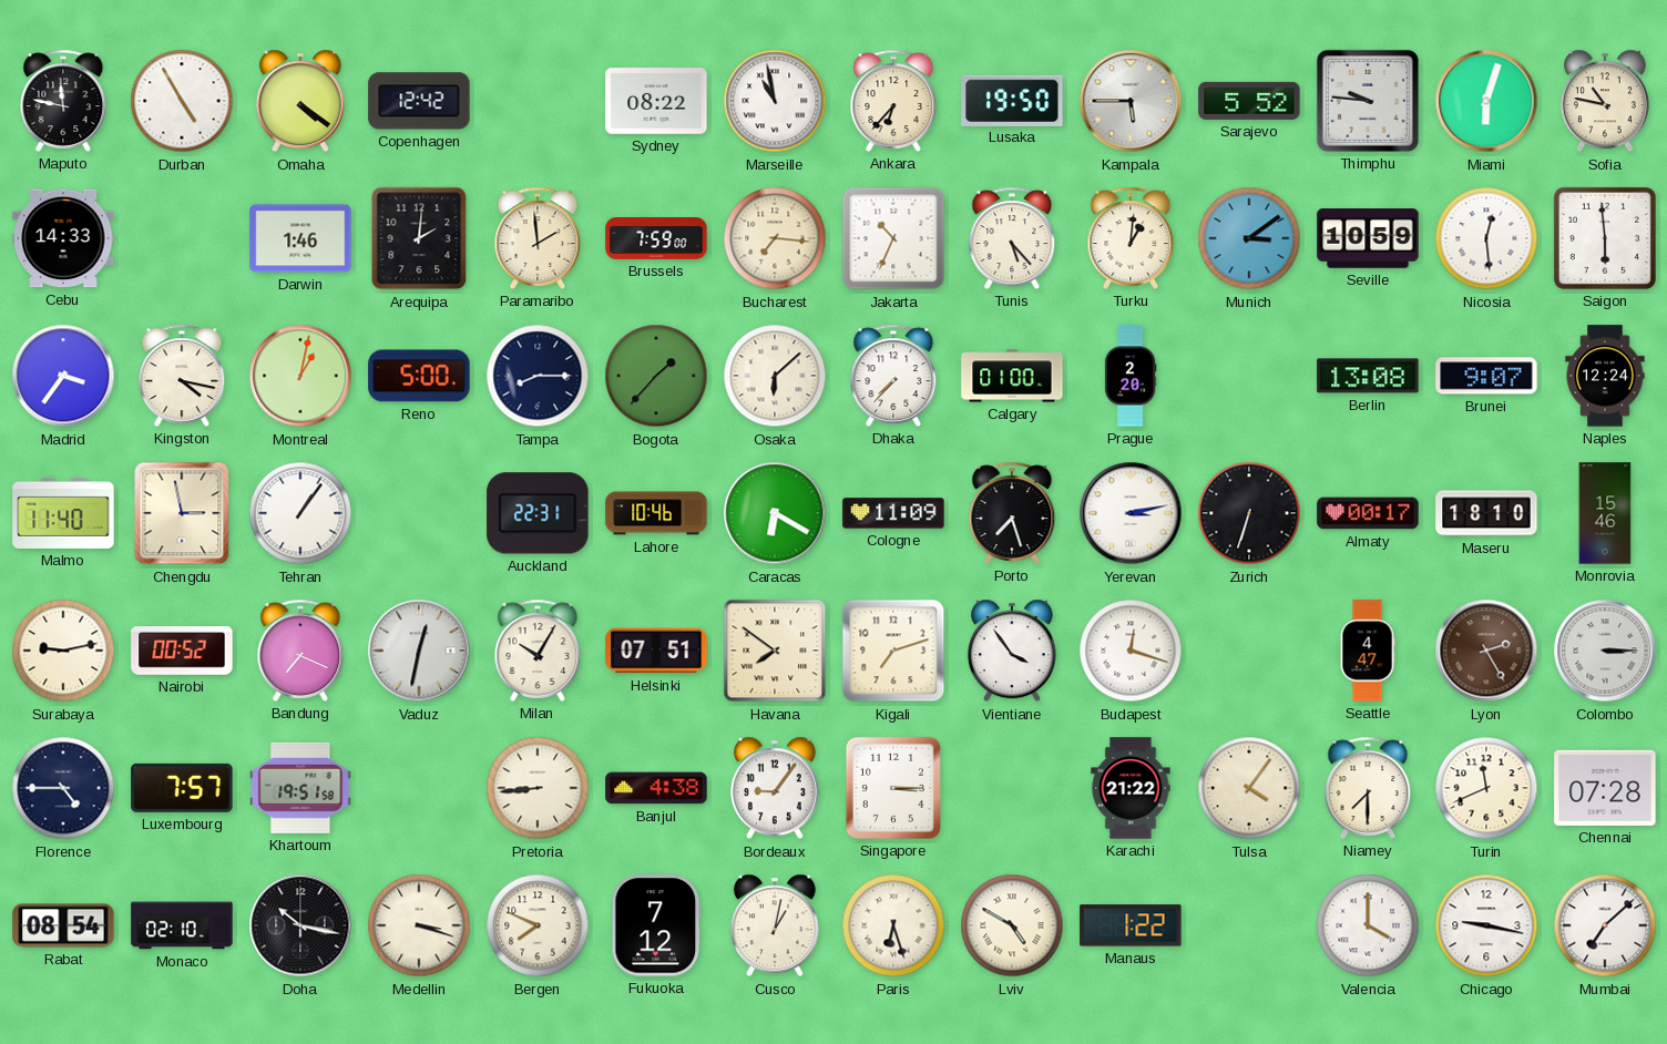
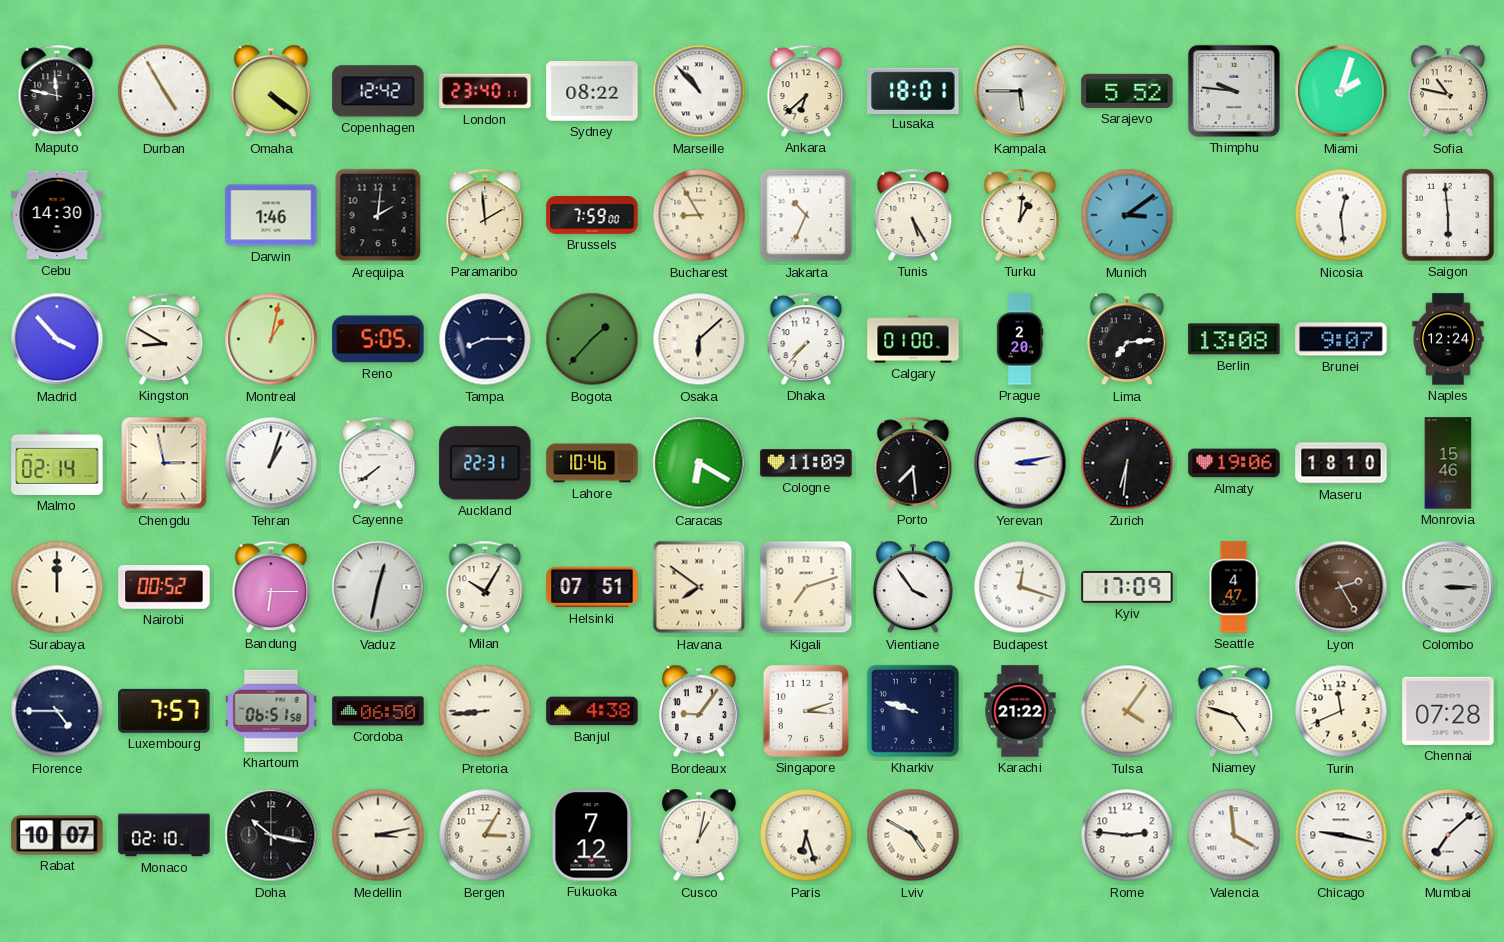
London: none -> 23:40 (485, 91)
Marseille: 10:58 -> 10:53 (699, 91)
Ankara: 6:37 -> 6:38 (806, 91)
Lusaka: 19:50 -> 18:01 (913, 90)
Miami: 6:03 -> 2:03 (1341, 91)
Cebu: 14:33 -> 14:30 (57, 215)
Bucharest: 7:16 -> 8:55 (699, 215)
Tunis: 5:23 -> 5:25 (913, 215)
Seville: 10:59 -> none (1368, 238)
Madrid: 3:36 -> 3:53 (57, 339)
Kingston: 4:17 -> 8:50 (164, 339)
Reno: 5:00 -> 5:05 (378, 339)
Lima: none -> 7:14 (1127, 339)
Malmo: 11:40 -> 02:14 (57, 463)
Tehran: 1:06 -> 1:03 (271, 463)
Cayenne: none -> 7:39 (378, 463)
Porto: 7:27 -> 7:29 (913, 463)
Zurich: 6:33 -> 6:31 (1127, 463)
Almaty: 00:17 -> 19:06 (1234, 463)
Surabaya: 9:13 -> 12:00 (57, 587)
Bandung: 7:19 -> 6:15 (271, 587)
Kyiv: none -> 17:09 (1127, 588)
Khartoum: 19:51 -> 06:51 (271, 711)
Cordoba: none -> 06:50 (378, 711)
Singapore: 3:15 -> 3:12 (806, 711)
Kharkiv: none -> 9:48 (913, 711)
Niamey: 7:30 -> 4:48 (1234, 711)
Rabat: 08:54 -> 10:07 (57, 835)
Medellin: 3:18 -> 3:13 (378, 835)
Bergen: 7:49 -> 3:05 (485, 835)
Manaus: 1:22 -> none (1131, 925)
Rome: none -> 2:46 (1127, 835)
Valencia: 4:00 -> 3:59 (1234, 835)
